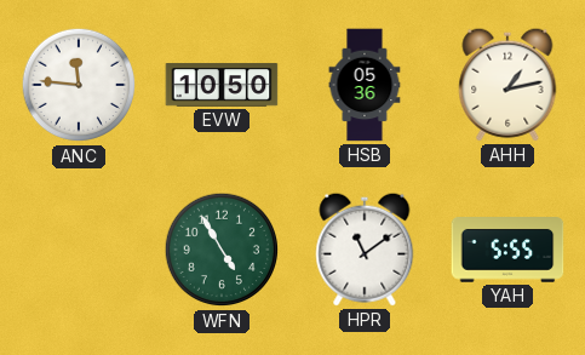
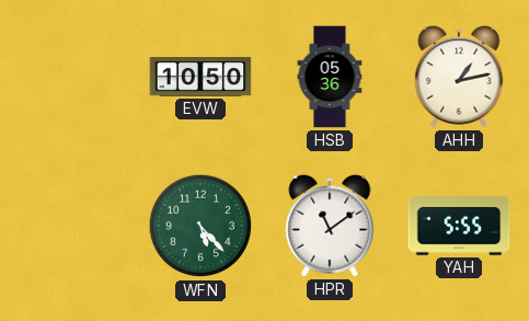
ANC: 11:46 -> none (79, 85)
WFN: 4:55 -> 5:23 (200, 226)
